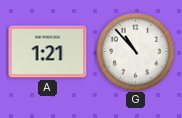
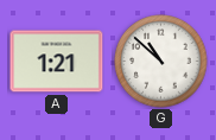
G: 10:53 -> 10:52 (161, 62)
